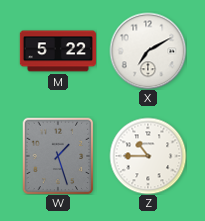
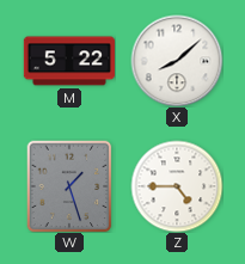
X: 7:10 -> 8:08 (177, 61)
Z: 10:45 -> 4:45 (177, 186)
